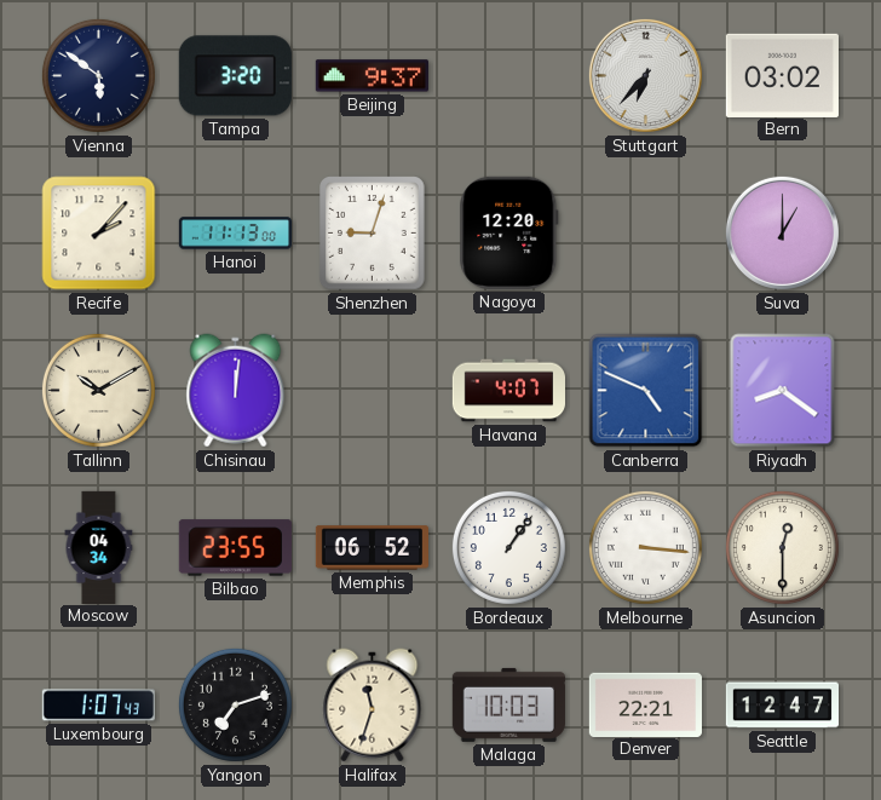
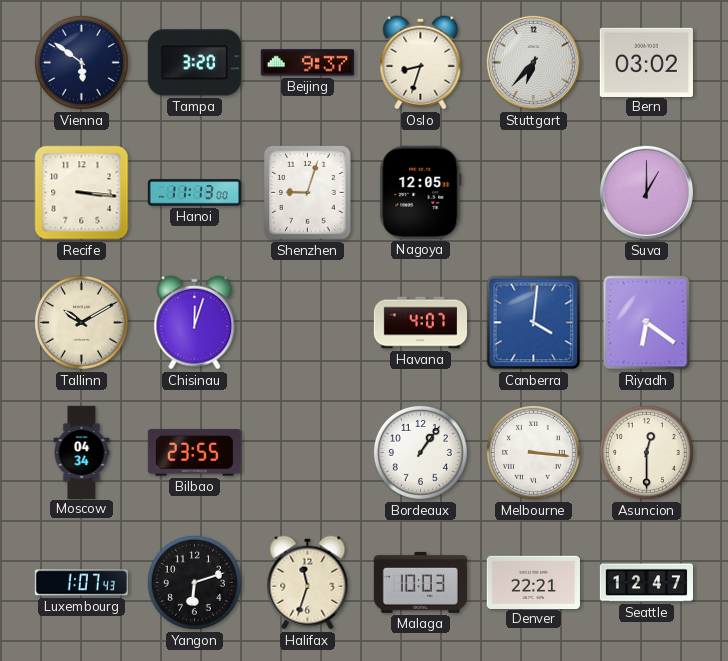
Oslo: none -> 8:33 (421, 63)
Recife: 2:07 -> 3:16 (82, 193)
Nagoya: 12:20 -> 12:05 (421, 192)
Chisinau: 12:01 -> 12:03 (195, 323)
Canberra: 4:49 -> 4:01 (534, 323)
Riyadh: 8:21 -> 6:21 (647, 323)
Memphis: 06:52 -> none (372, 548)
Yangon: 7:12 -> 6:12 (194, 582)
